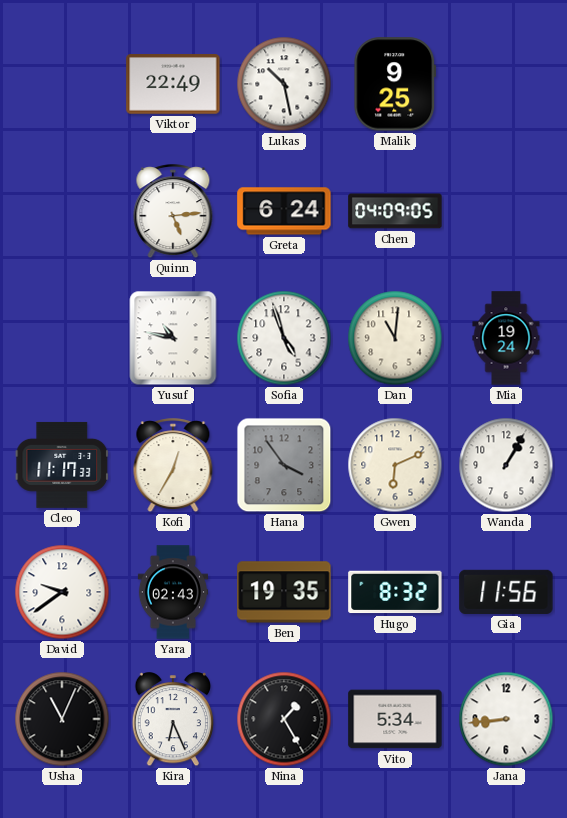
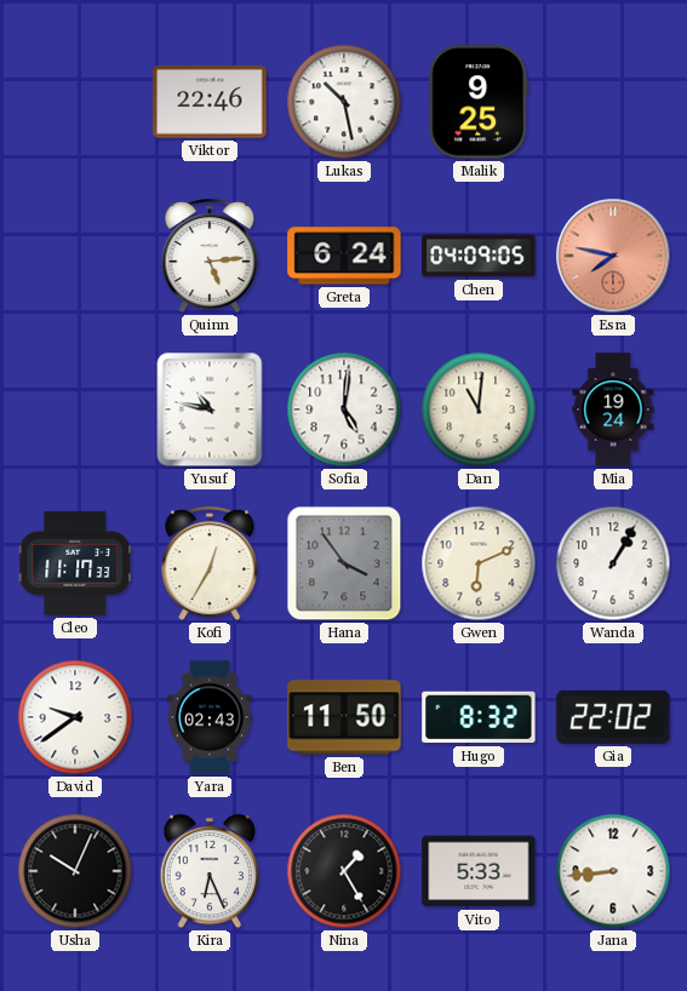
Viktor: 22:49 -> 22:46 (210, 102)
Esra: none -> 7:47 (613, 256)
Sofia: 4:57 -> 5:01 (344, 409)
Ben: 19:35 -> 11:50 (344, 717)
Gia: 11:56 -> 22:02 (613, 717)
Usha: 11:04 -> 10:04 (75, 871)
Vito: 5:34 -> 5:33 (479, 871)
